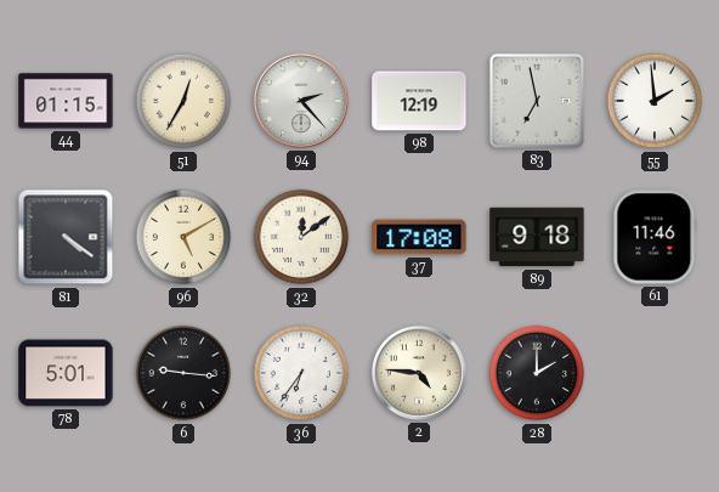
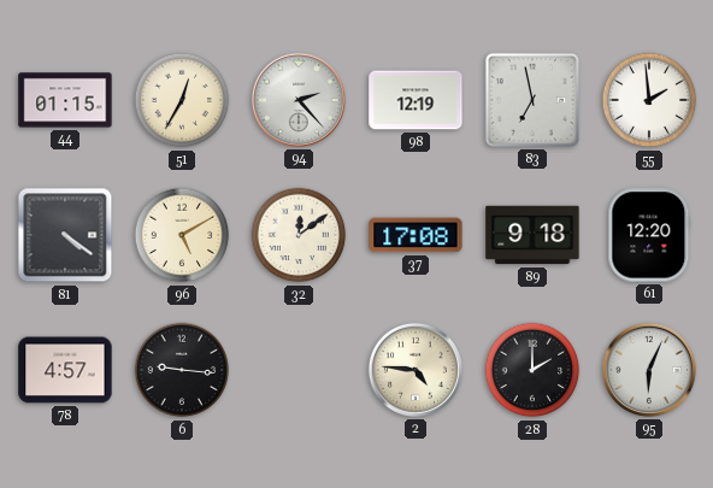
61: 11:46 -> 12:20 (649, 235)
78: 5:01 -> 4:57 (65, 370)
36: 6:36 -> none (301, 373)
95: none -> 6:04 (649, 370)
